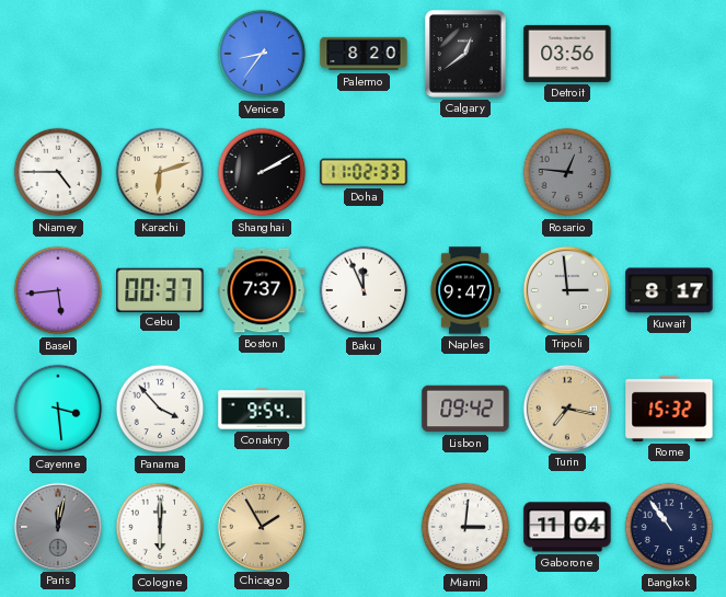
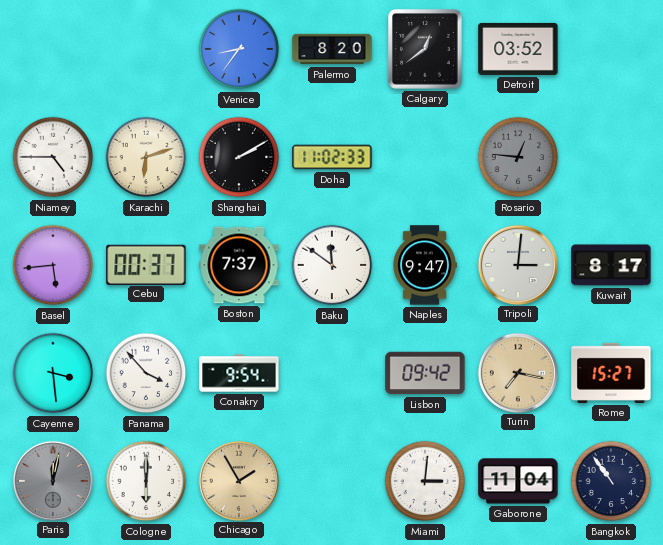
Detroit: 03:56 -> 03:52 (518, 49)
Baku: 11:56 -> 11:51 (332, 265)
Tripoli: 2:59 -> 3:01 (517, 264)
Rome: 15:32 -> 15:27 (611, 373)
